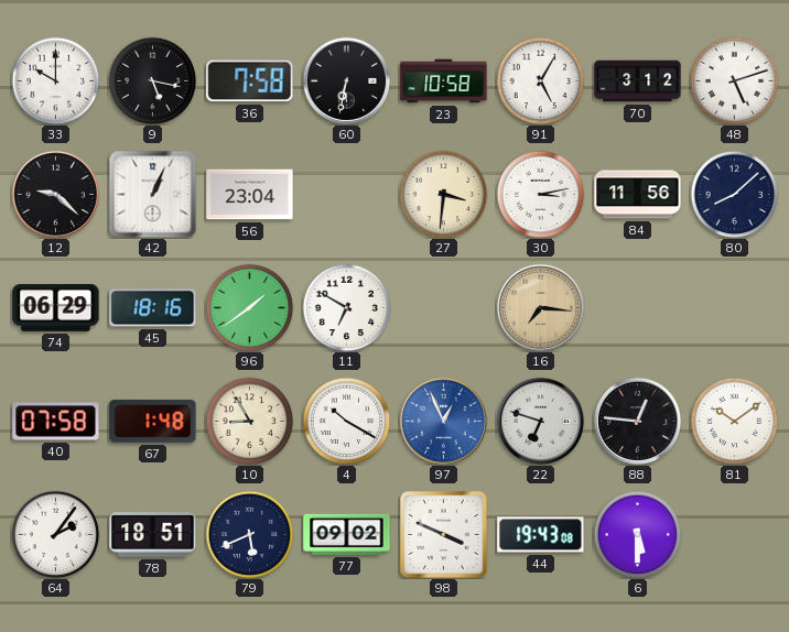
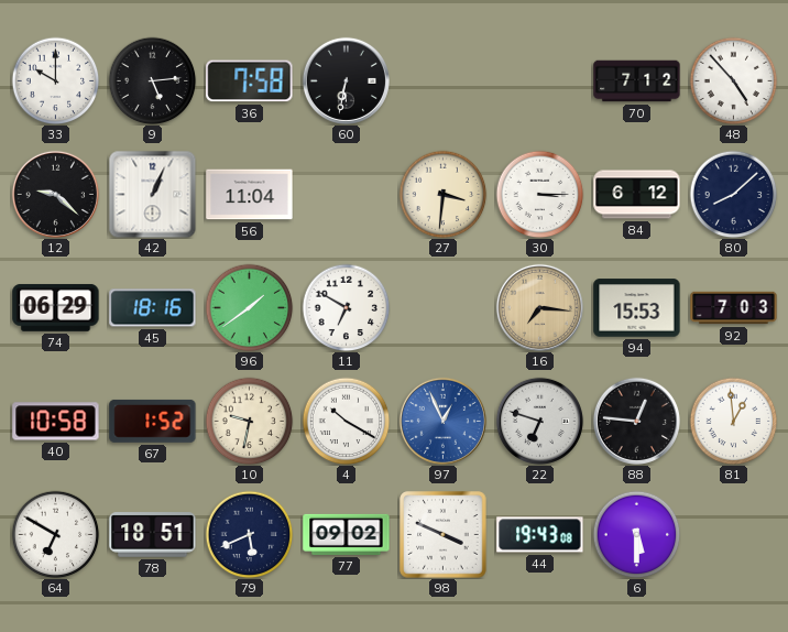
9: 5:17 -> 5:14 (152, 80)
23: 10:58 -> none (444, 81)
91: 5:05 -> none (540, 80)
70: 3:12 -> 7:12 (637, 81)
48: 5:12 -> 4:53 (733, 80)
56: 23:04 -> 11:04 (250, 195)
30: 3:13 -> 3:15 (539, 194)
84: 11:56 -> 6:12 (637, 195)
94: none -> 15:53 (637, 308)
92: none -> 7:03 (734, 308)
40: 07:58 -> 10:58 (56, 422)
67: 1:48 -> 1:52 (153, 421)
10: 8:55 -> 9:32 (249, 421)
81: 10:09 -> 12:59 (733, 421)
64: 2:06 -> 6:50 (55, 534)
